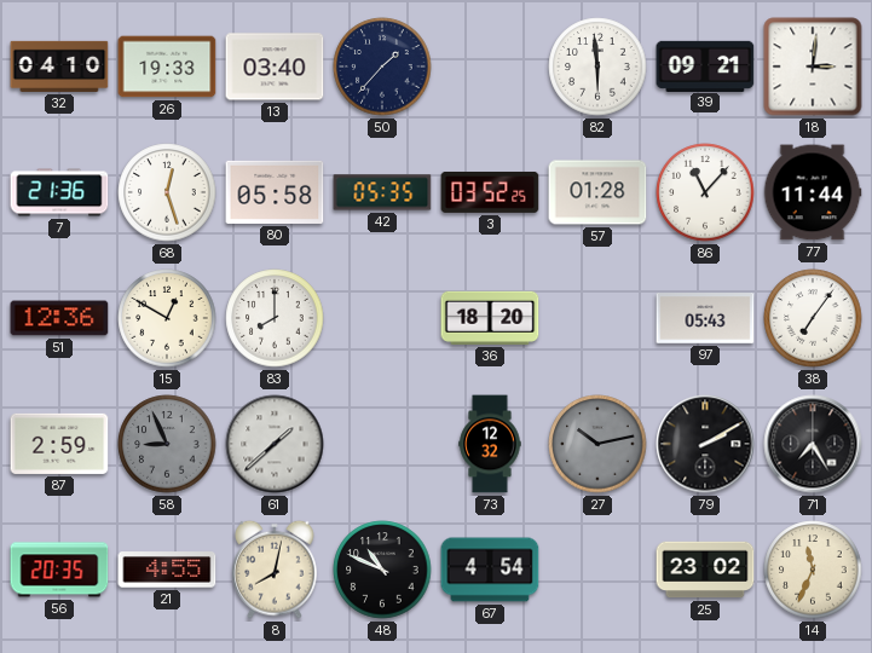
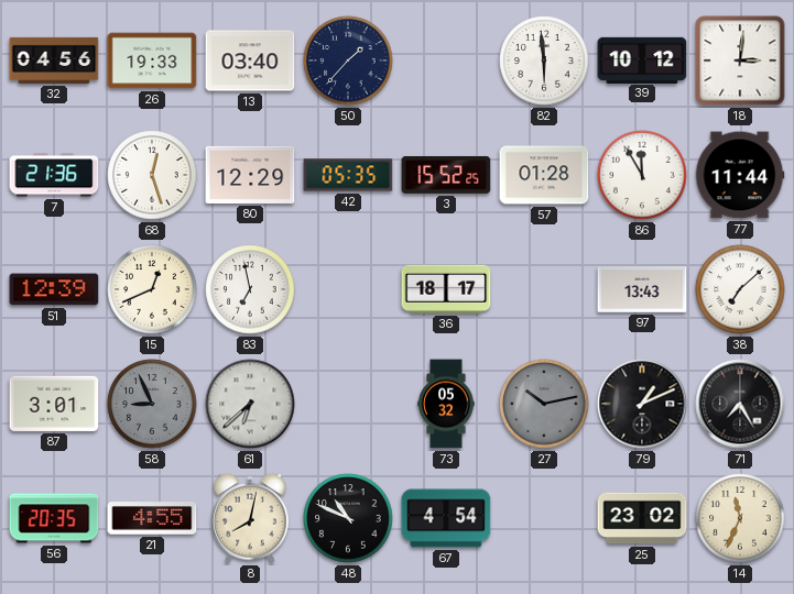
32: 04:10 -> 04:56 (54, 61)
39: 09:21 -> 10:12 (642, 59)
80: 05:58 -> 12:29 (250, 175)
3: 03:52 -> 15:52 (446, 175)
86: 11:07 -> 11:55 (642, 175)
51: 12:36 -> 12:39 (54, 289)
15: 12:50 -> 12:41 (152, 289)
83: 8:00 -> 6:58 (250, 289)
36: 18:20 -> 18:17 (446, 289)
97: 05:43 -> 13:43 (642, 290)
38: 7:06 -> 7:08 (740, 289)
87: 2:59 -> 3:01 (54, 404)
61: 1:38 -> 6:38 (250, 404)
73: 12:32 -> 05:32 (446, 404)
79: 2:10 -> 1:11 (642, 404)
